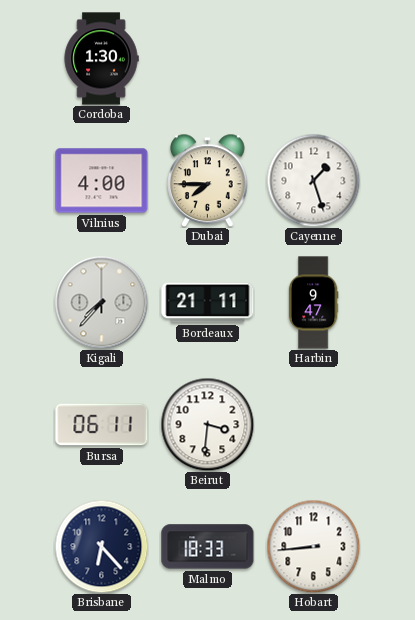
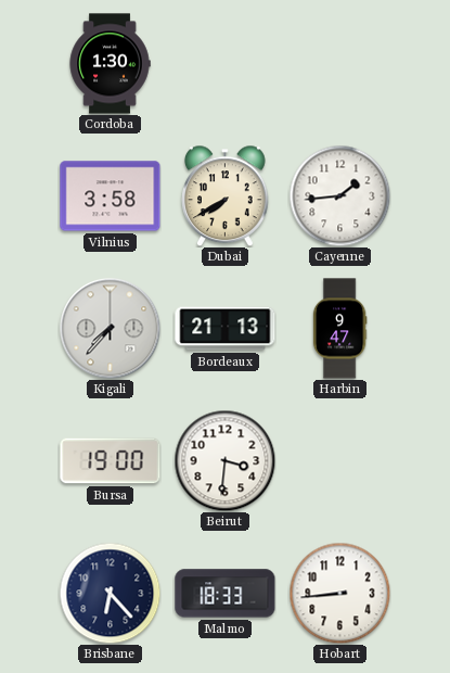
Vilnius: 4:00 -> 3:58 (111, 196)
Dubai: 7:45 -> 7:40 (226, 195)
Cayenne: 1:27 -> 1:44 (339, 195)
Bordeaux: 21:11 -> 21:13 (226, 329)
Bursa: 06:11 -> 19:00 (111, 461)
